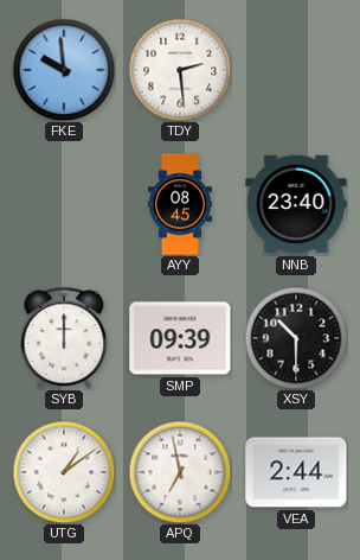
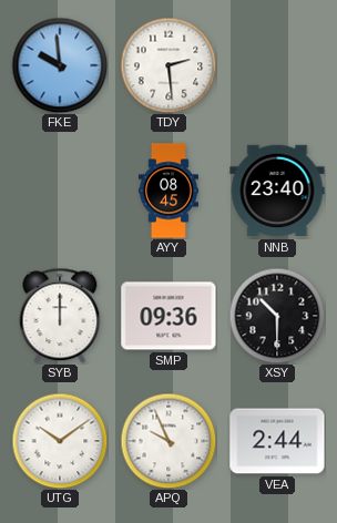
SMP: 09:39 -> 09:36 (168, 316)
UTG: 1:09 -> 10:09 (60, 441)
APQ: 6:58 -> 9:56 (168, 441)
